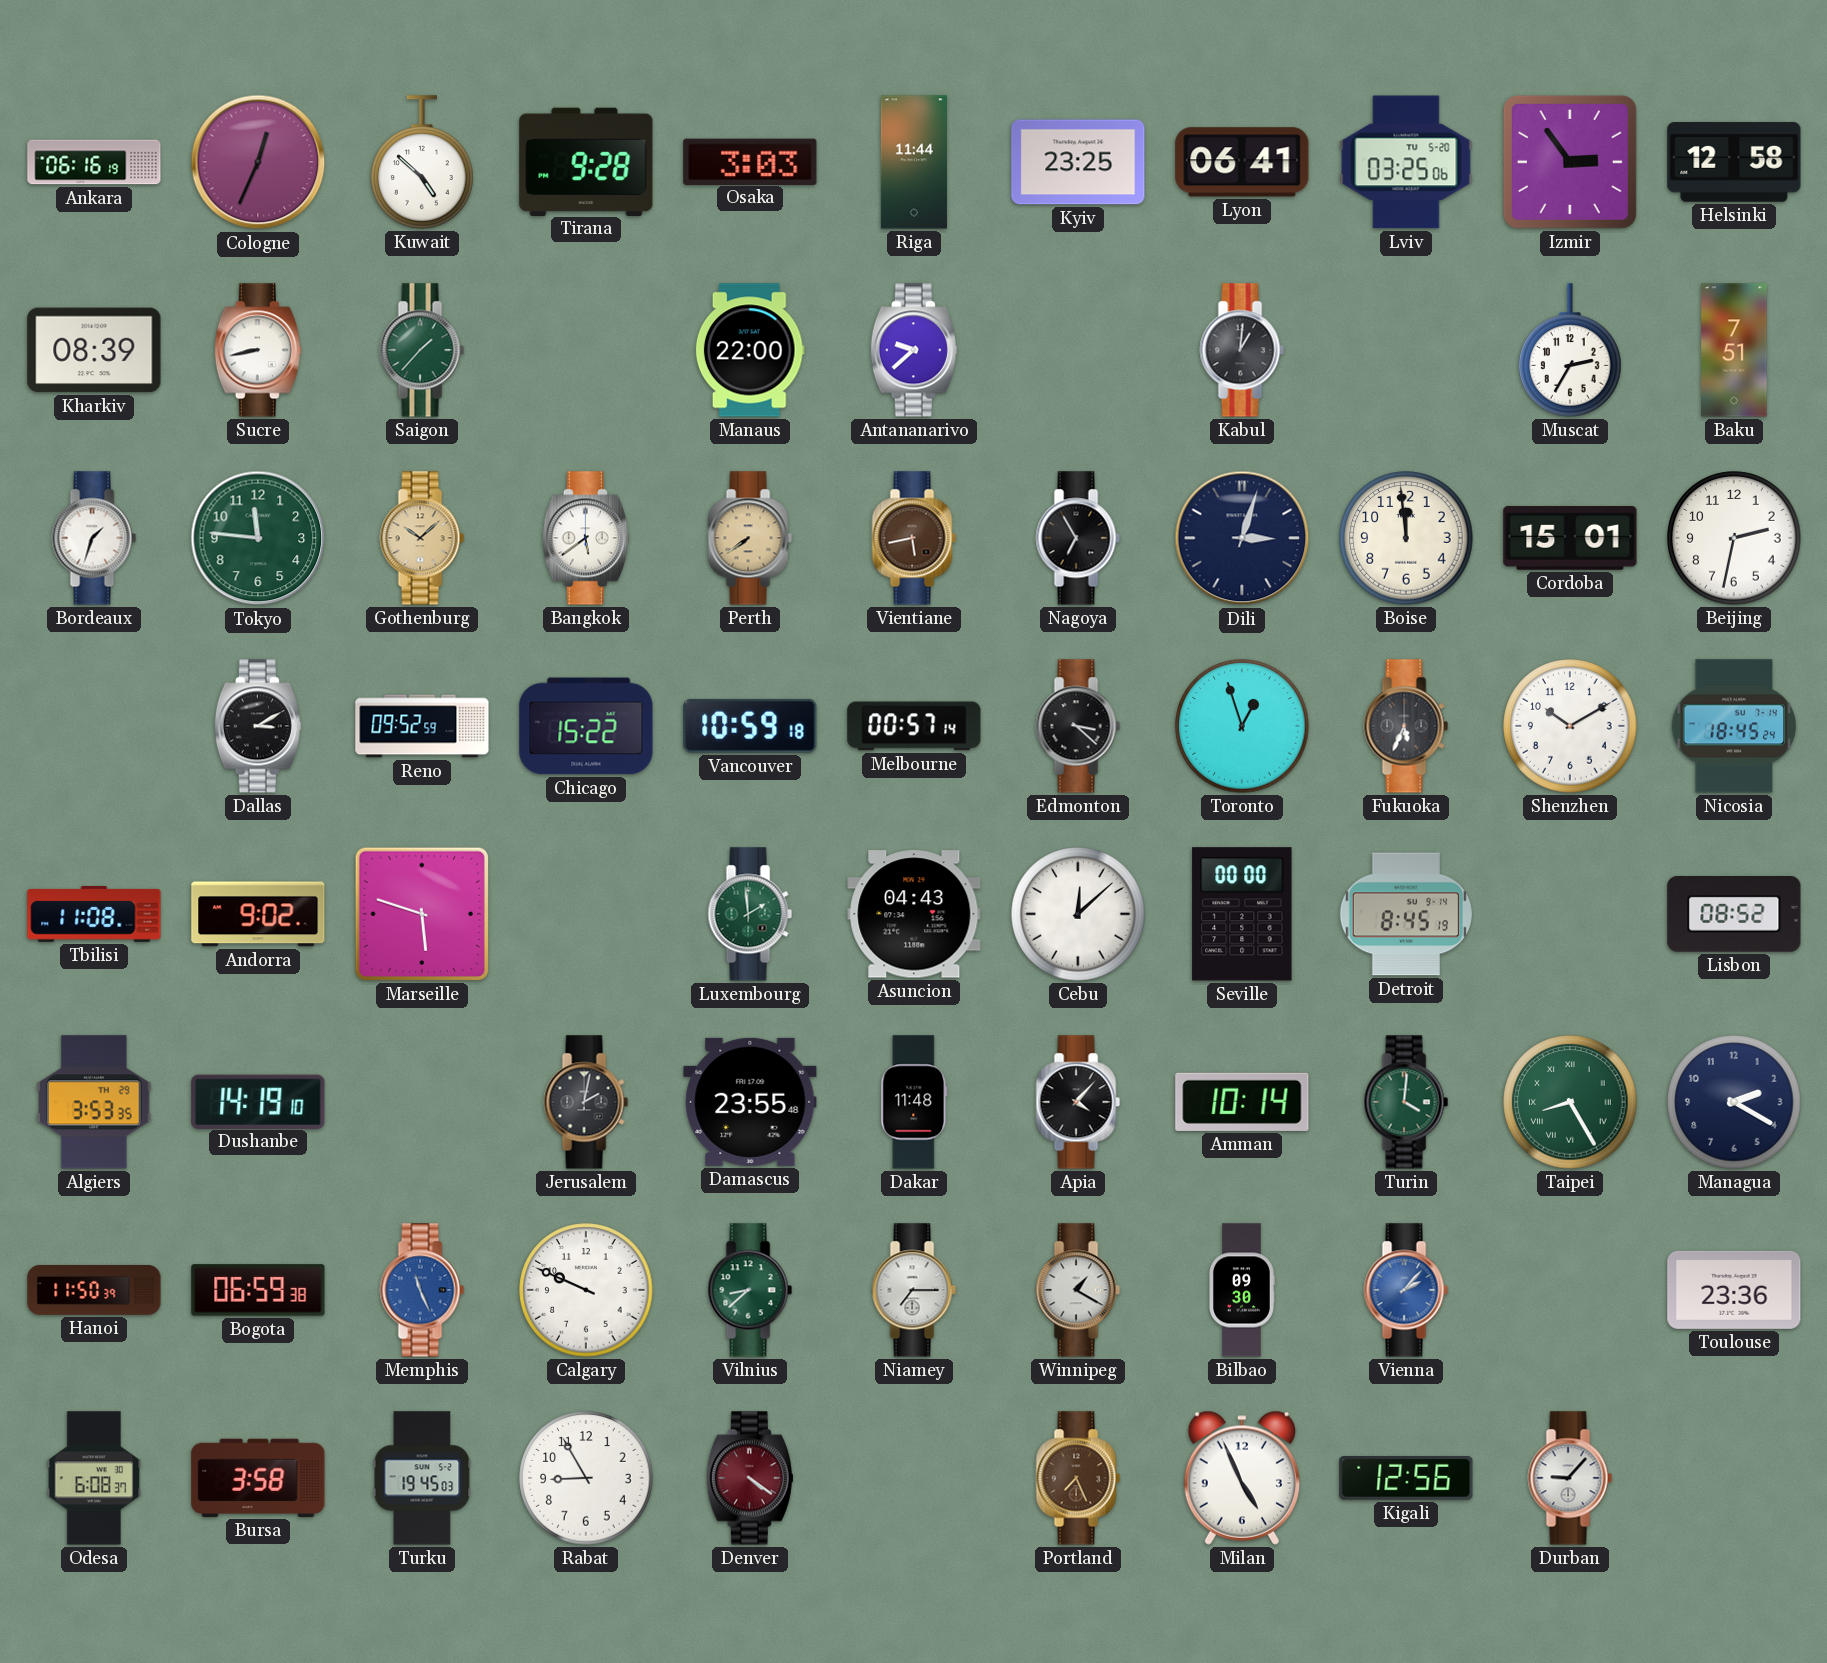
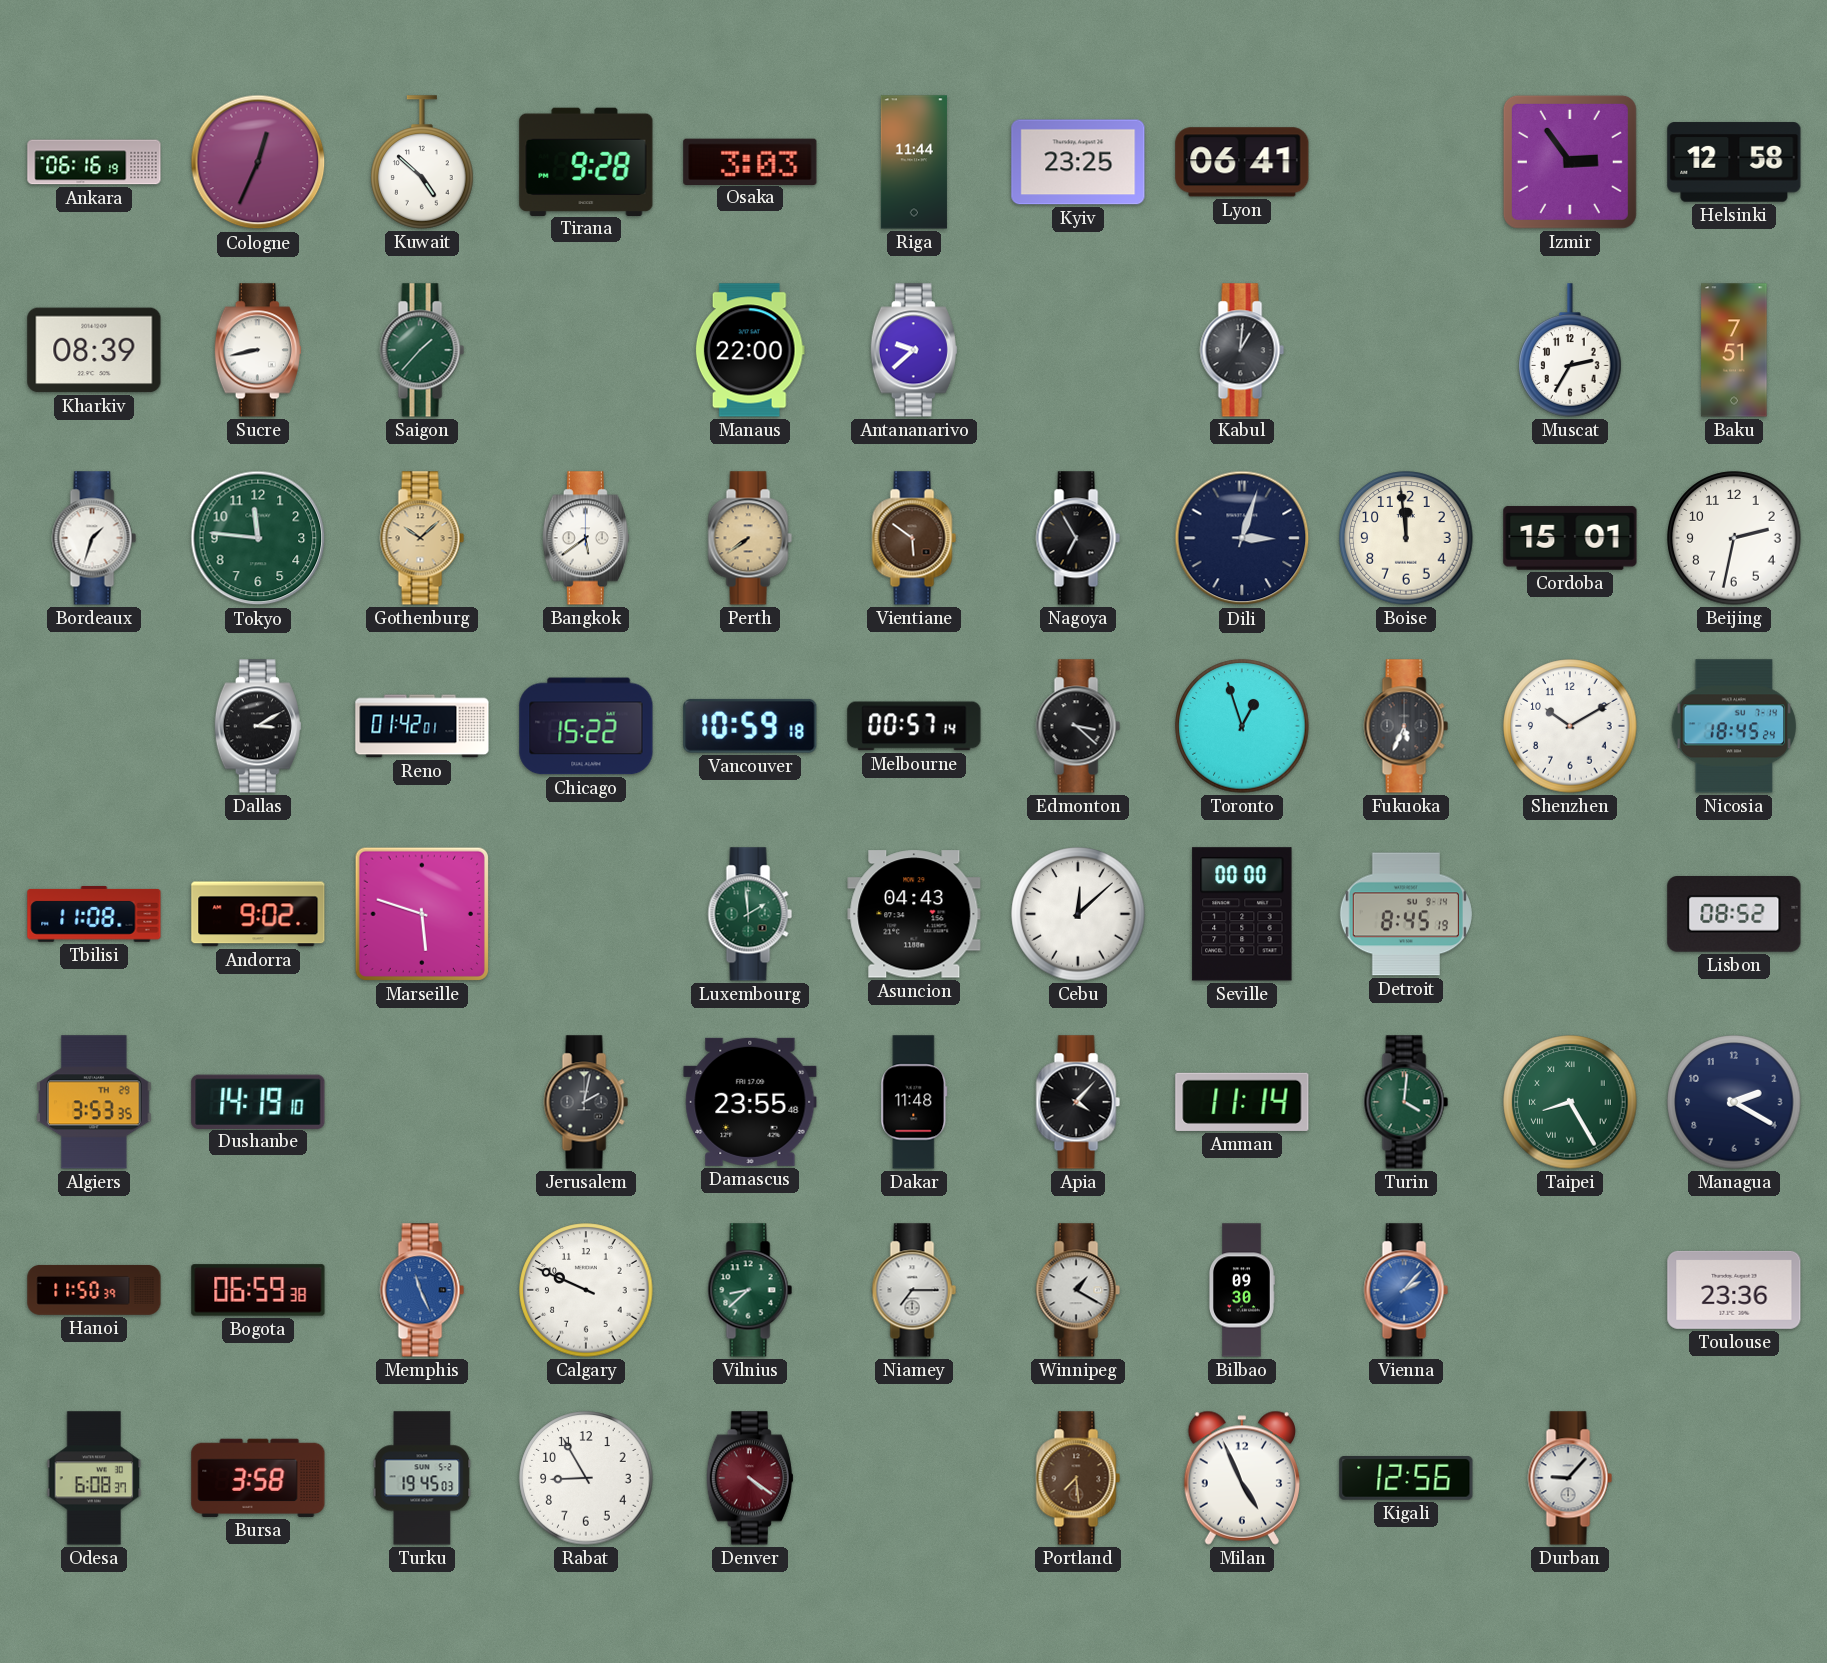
Lviv: 03:25 -> none (1406, 162)
Vientiane: 5:43 -> 5:51 (914, 538)
Reno: 09:52 -> 01:42 (422, 726)
Amman: 10:14 -> 11:14 (1242, 1102)
Portland: 7:26 -> 7:29 (1078, 1478)
